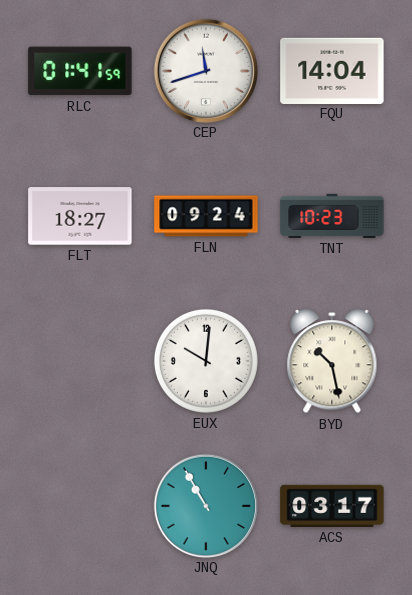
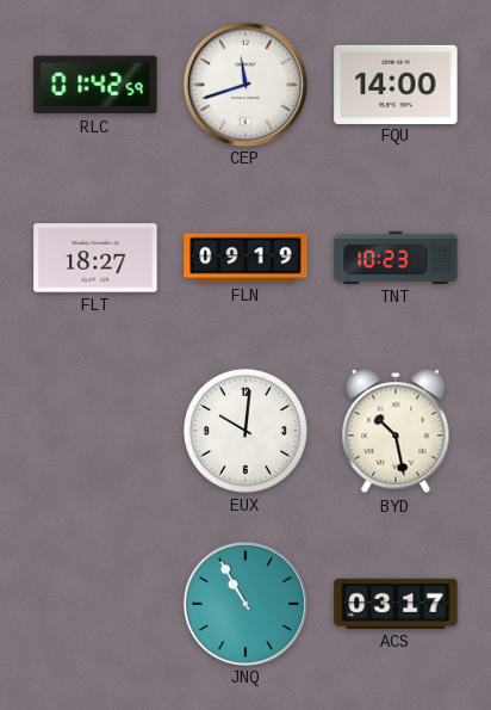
RLC: 01:41 -> 01:42 (95, 85)
FQU: 14:04 -> 14:00 (396, 84)
FLN: 09:24 -> 09:19 (245, 258)
